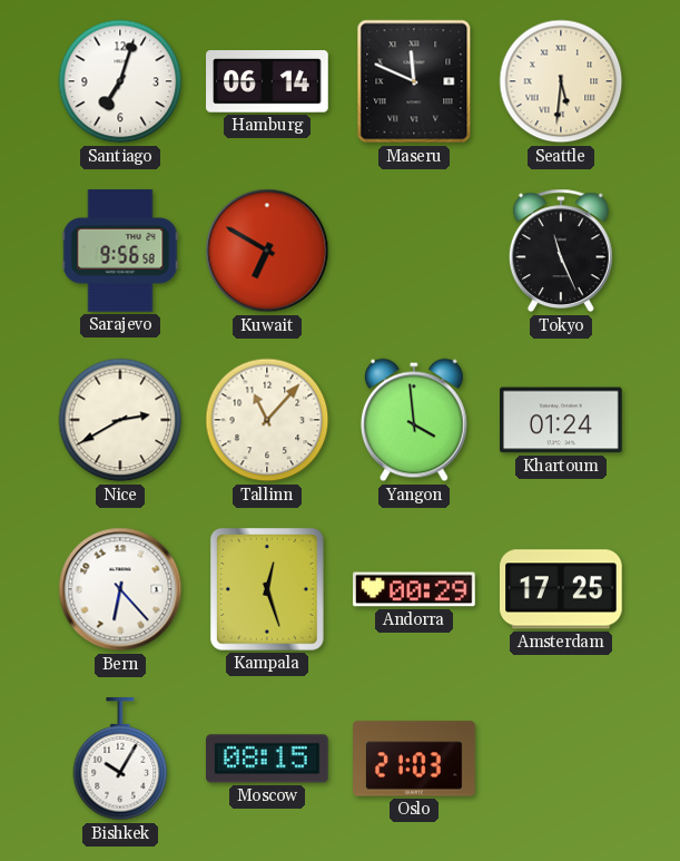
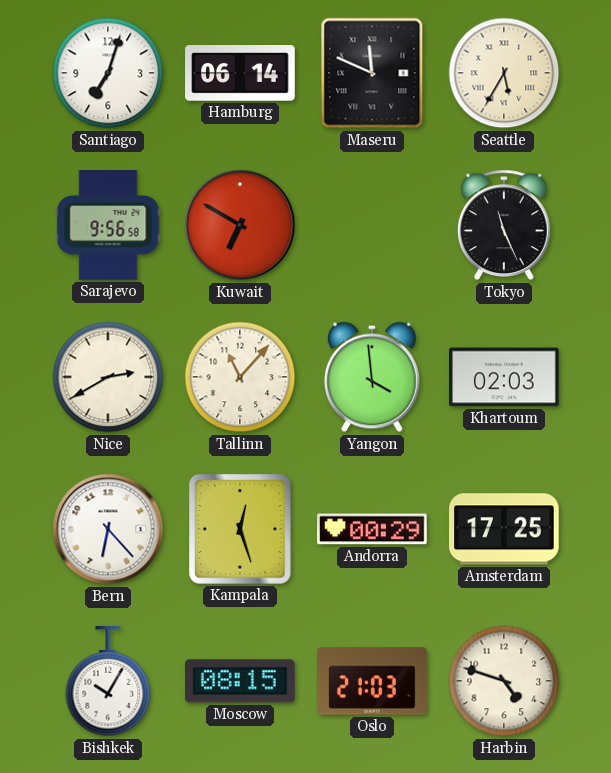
Seattle: 5:31 -> 5:35 (504, 73)
Khartoum: 01:24 -> 02:03 (504, 377)
Harbin: none -> 4:48 (504, 681)
